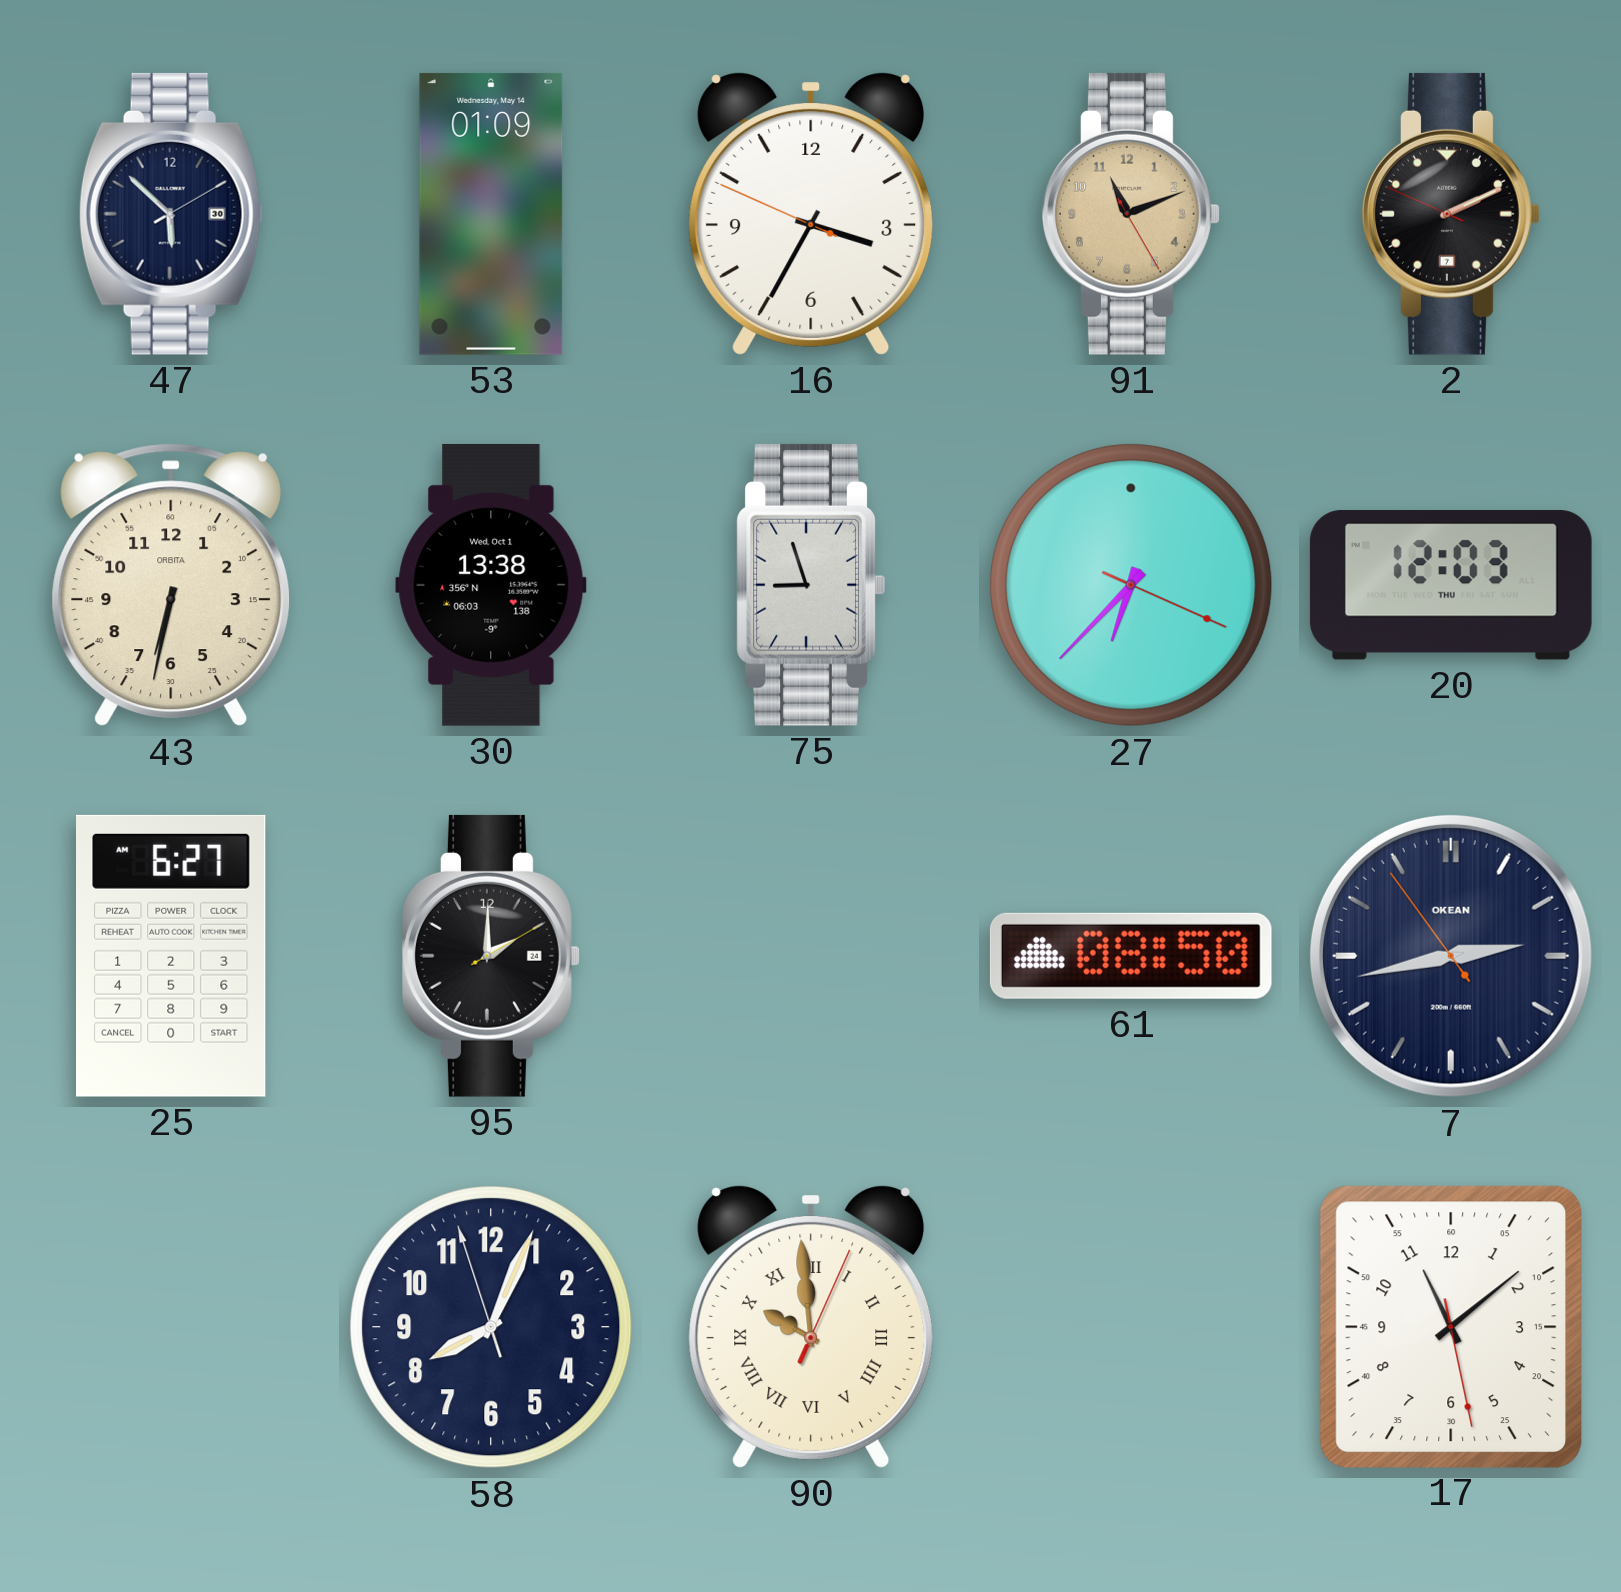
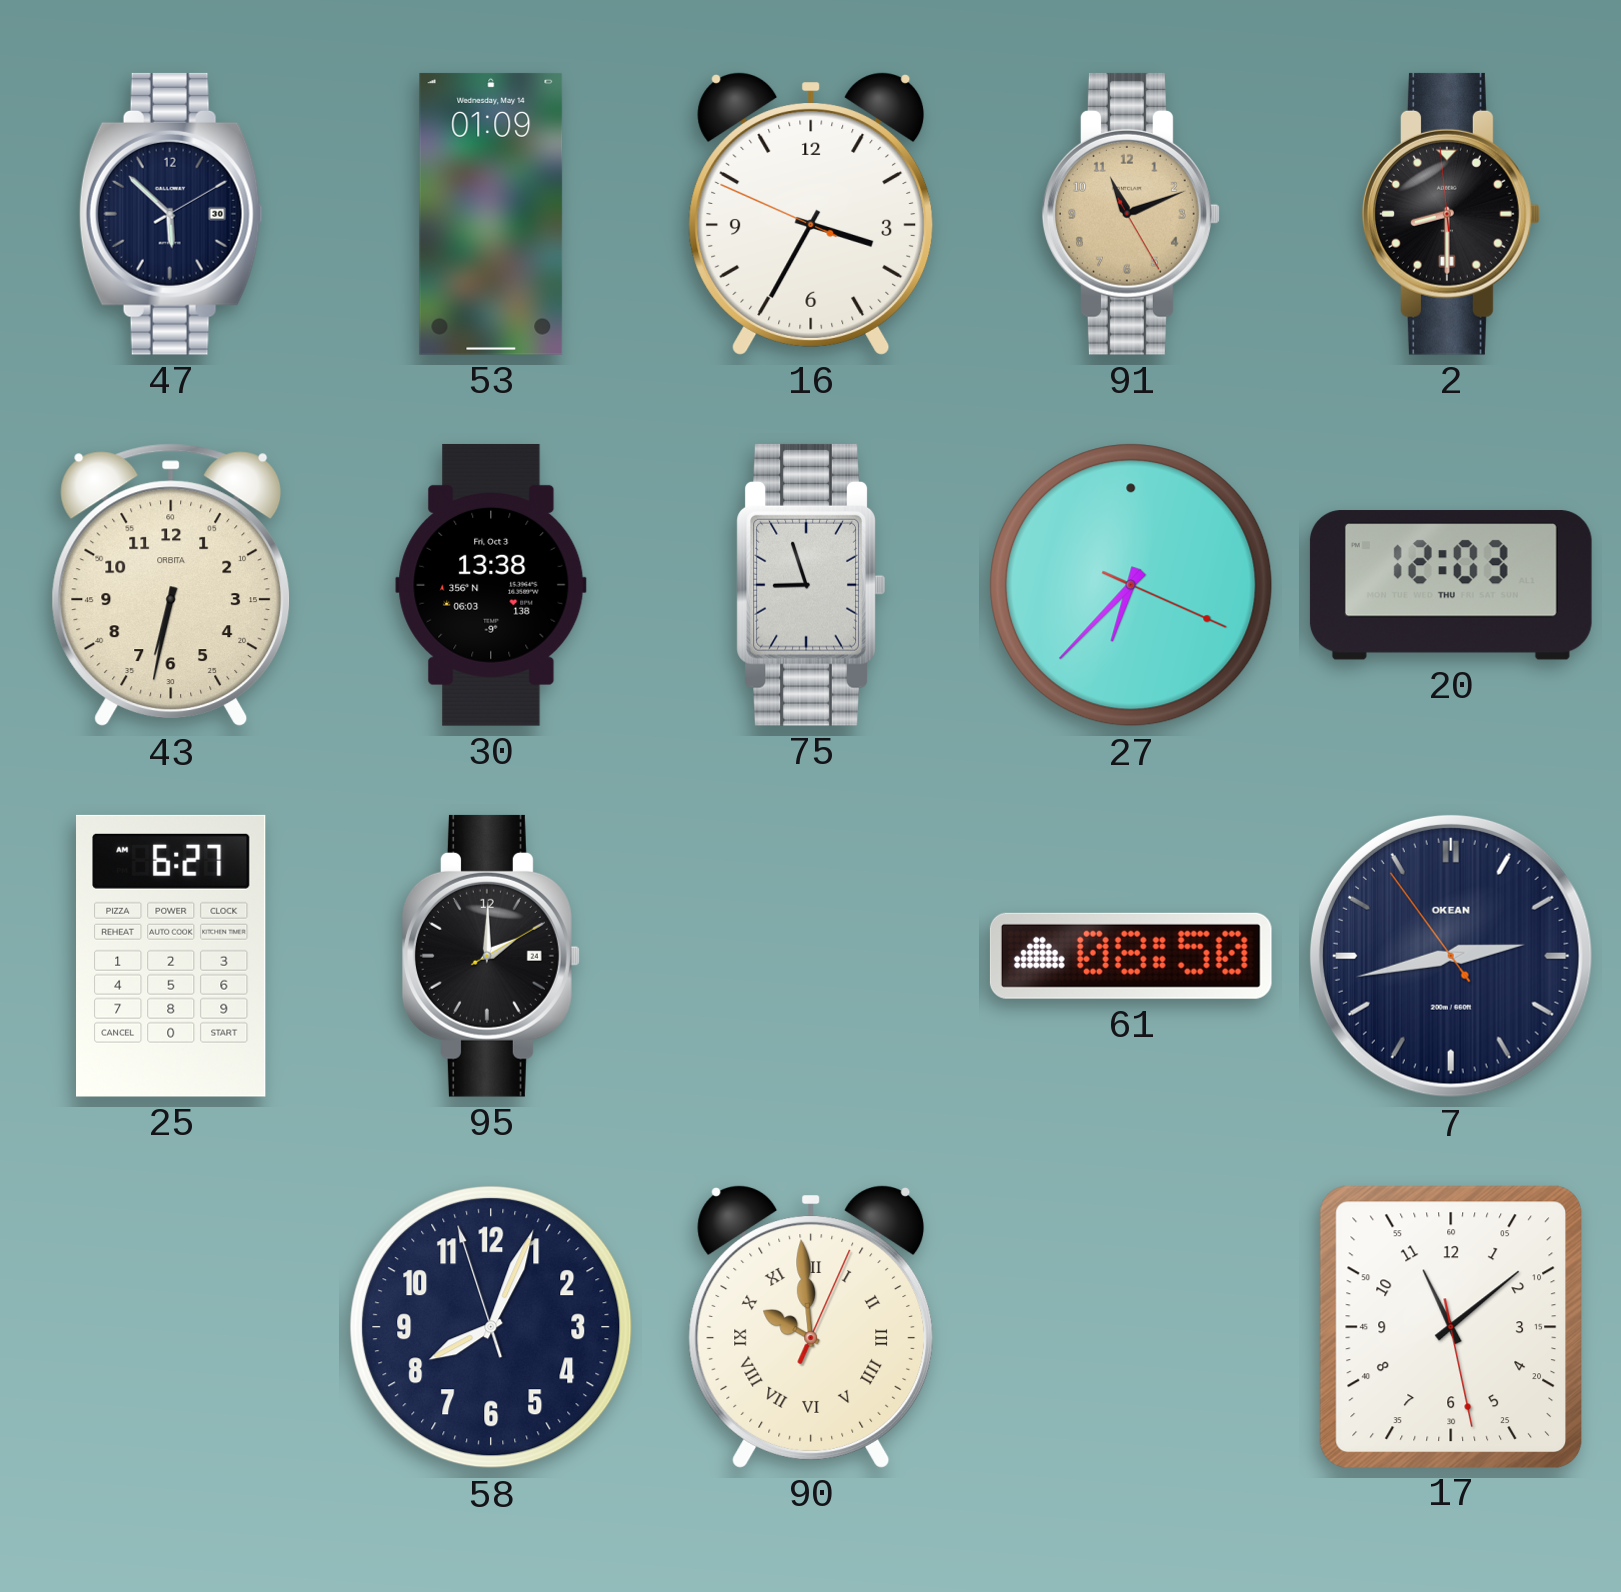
2: 2:10 -> 8:29 (1451, 214)
30 date: Wed, Oct 1 -> Fri, Oct 3 (491, 585)
